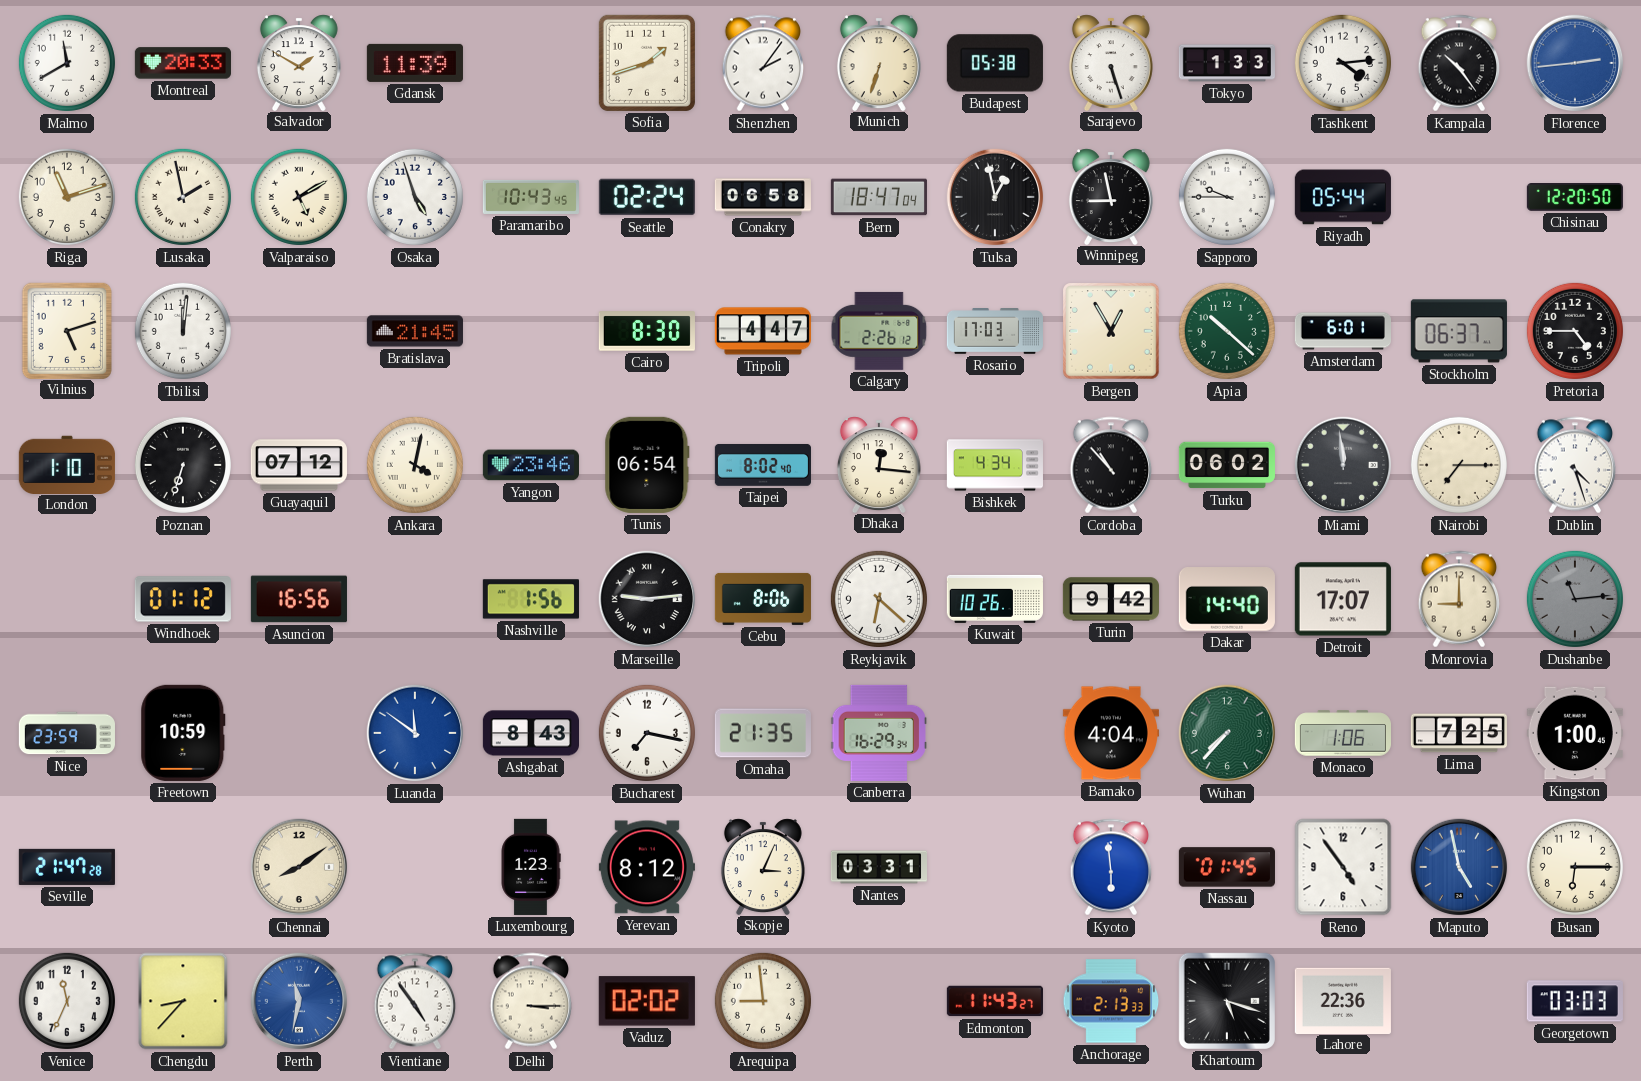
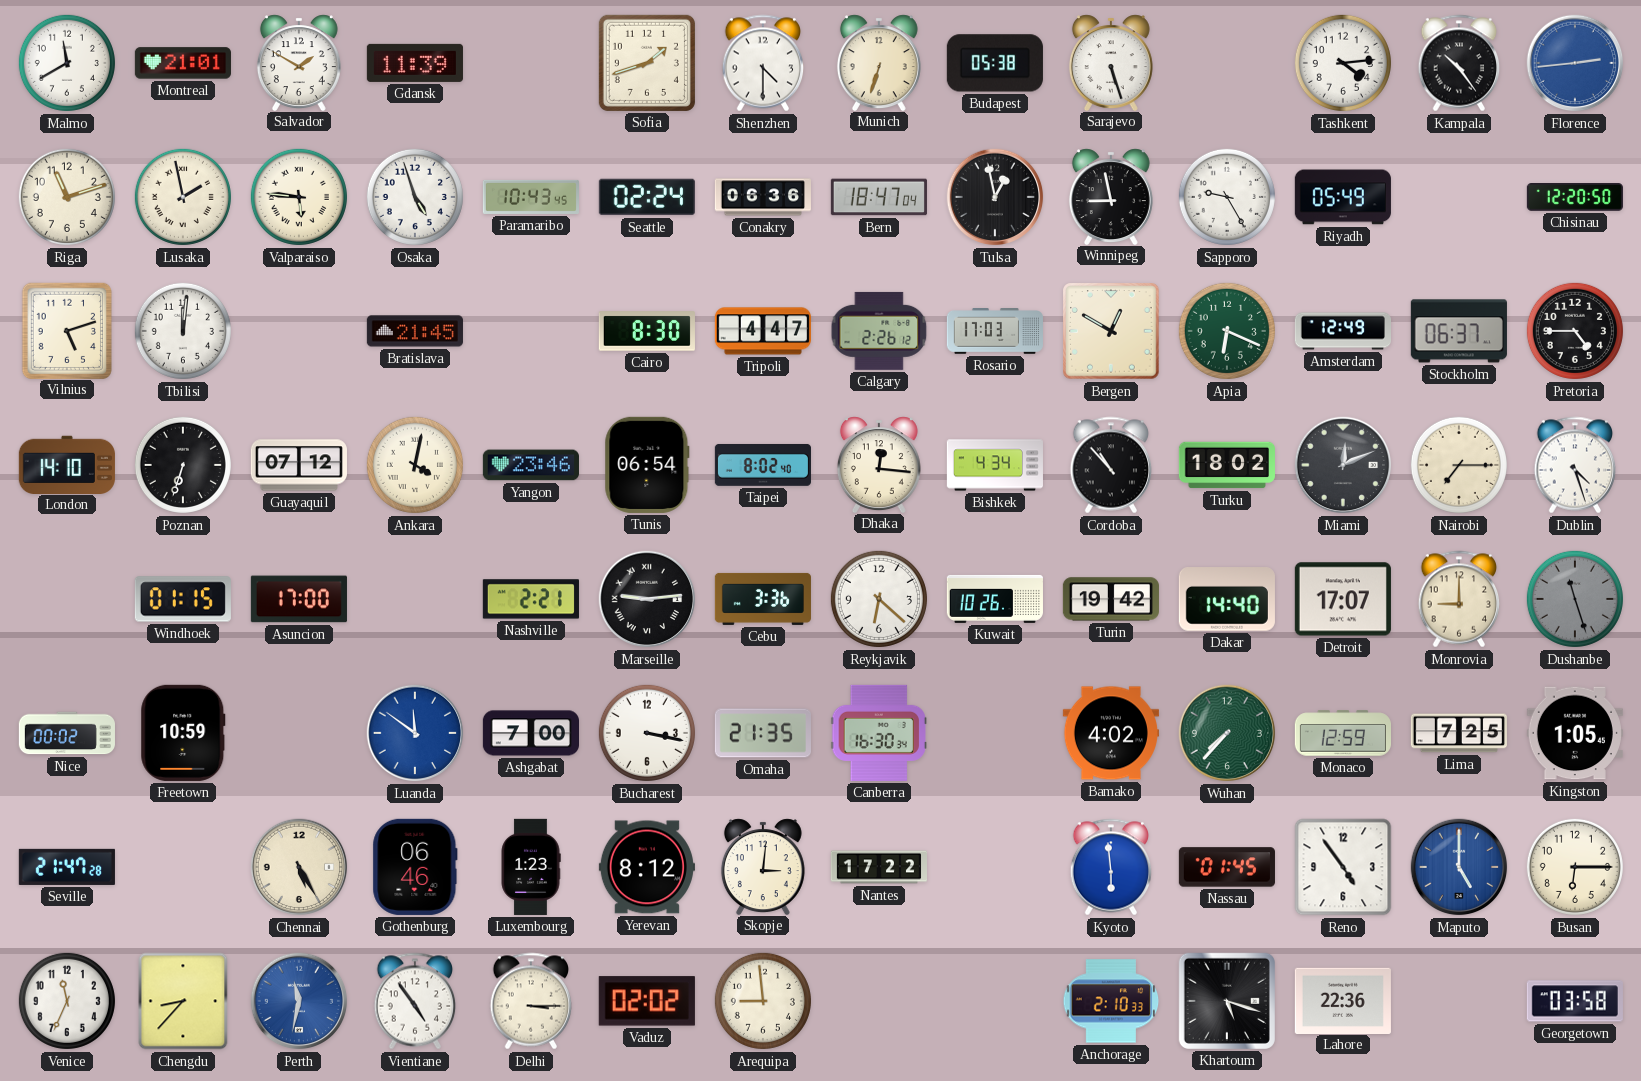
Montreal: 20:33 -> 21:01 (183, 63)
Shenzhen: 2:06 -> 4:30 (763, 63)
Tokyo: 1:33 -> none (1227, 63)
Valparaiso: 5:10 -> 5:46 (299, 197)
Conakry: 06:58 -> 06:36 (763, 197)
Sapporo: 9:45 -> 9:25 (1227, 197)
Riyadh: 05:44 -> 05:49 (1343, 197)
Bergen: 12:55 -> 12:50 (1111, 331)
Apia: 10:22 -> 6:19 (1227, 331)
Amsterdam: 6:01 -> 12:49 (1342, 331)
London: 1:10 -> 14:10 (67, 464)
Turku: 06:02 -> 18:02 (1227, 465)
Miami: 11:59 -> 12:11 (1343, 465)
Windhoek: 01:12 -> 01:15 (183, 599)
Asuncion: 16:56 -> 17:00 (299, 599)
Nashville: 1:56 -> 2:21 (531, 599)
Cebu: 8:06 -> 3:36 (763, 599)
Turin: 9:42 -> 19:42 (1111, 599)
Dushanbe: 11:14 -> 11:27 (1575, 599)
Nice: 23:59 -> 00:02 (67, 733)
Ashgabat: 8:43 -> 7:00 (530, 733)
Bucharest: 7:17 -> 3:17 (647, 733)
Canberra: 16:29 -> 16:30 (879, 733)
Bamako: 4:04 -> 4:02 (1111, 733)
Monaco: 1:06 -> 12:59 (1342, 733)
Kingston: 1:00 -> 1:05 (1575, 733)
Chennai: 8:09 -> 5:25 (299, 867)
Gothenburg: none -> 06:46 (415, 867)
Skopje: 3:04 -> 3:01 (763, 866)
Nantes: 03:31 -> 17:22 (878, 867)
Maputo: 4:58 -> 5:00 (1459, 867)
Edmonton: 11:43 -> none (995, 1001)
Anchorage: 2:13 -> 2:10 (1111, 1001)
Georgetown: 03:03 -> 03:58 (1575, 1001)
